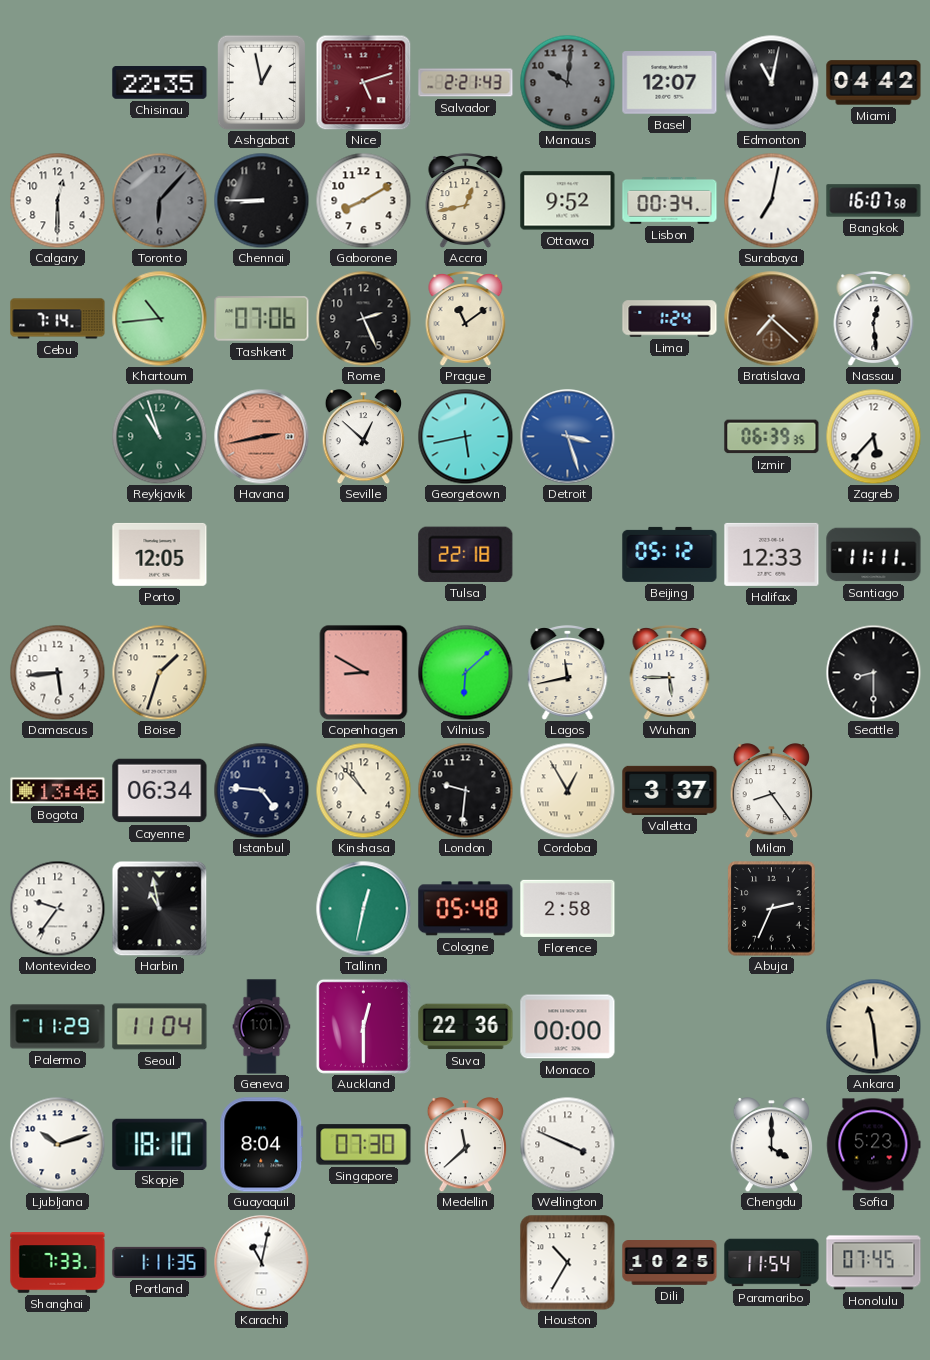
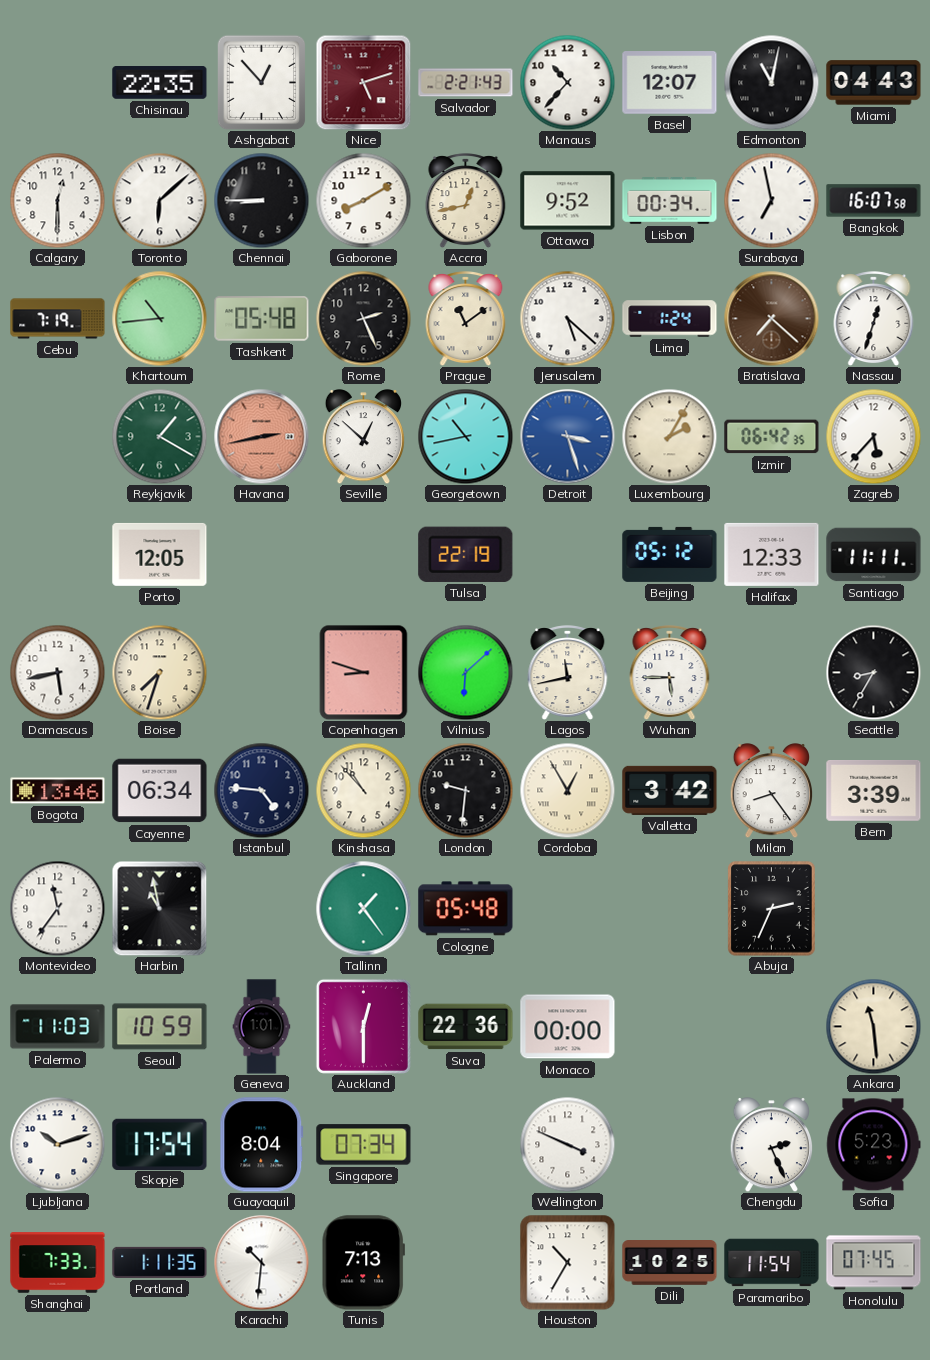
Ashgabat: 12:58 -> 12:53 (262, 82)
Manaus: 10:01 -> 10:37 (567, 82)
Manaus dial: grey -> white (567, 82)
Miami: 04:42 -> 04:43 (874, 83)
Toronto: 6:07 -> 6:08 (159, 200)
Toronto dial: grey -> white (159, 200)
Surabaya: 7:02 -> 6:58 (771, 200)
Cebu: 7:14 -> 7:19 (58, 319)
Tashkent: 07:06 -> 05:48 (262, 319)
Jerusalem: none -> 5:22 (567, 318)
Nassau: 12:29 -> 12:33 (874, 319)
Reykjavik: 10:57 -> 1:20 (159, 436)
Georgetown: 5:43 -> 10:43 (465, 436)
Luxembourg: none -> 2:05 (669, 436)
Izmir: 06:39 -> 06:42 (772, 437)
Tulsa: 22:18 -> 22:19 (466, 554)
Damascus: 5:44 -> 5:43 (57, 672)
Boise: 1:33 -> 7:33 (159, 672)
Copenhagen: 8:50 -> 8:48 (364, 672)
Seattle: 8:30 -> 8:35 (873, 672)
Valletta: 3:37 -> 3:42 (670, 790)
Bern: none -> 3:39 (874, 791)
Montevideo: 9:36 -> 11:36 (57, 908)
Tallinn: 12:32 -> 1:24 (363, 908)
Florence: 2:58 -> none (568, 908)
Palermo: 11:29 -> 11:03 (58, 1027)
Seoul: 11:04 -> 10:59 (160, 1027)
Skopje: 18:10 -> 17:54 (160, 1144)
Singapore: 07:30 -> 07:34 (364, 1145)
Medellin: 11:38 -> none (465, 1145)
Chengdu: 4:00 -> 2:26 (771, 1145)
Karachi: 11:02 -> 10:31 (261, 1262)
Tunis: none -> 7:13 (363, 1263)
